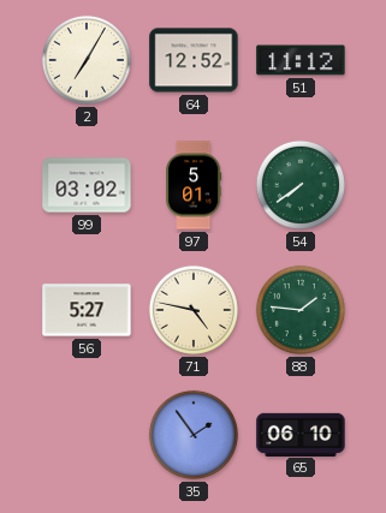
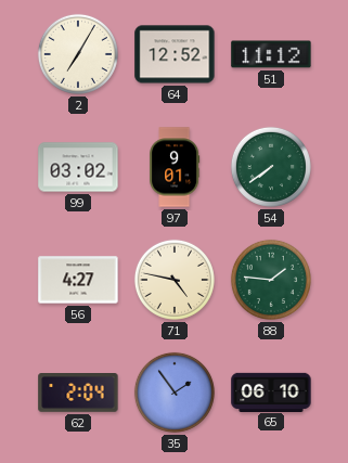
97: 5:01 -> 9:01 (175, 167)
56: 5:27 -> 4:27 (78, 280)
62: none -> 2:04 (78, 394)
